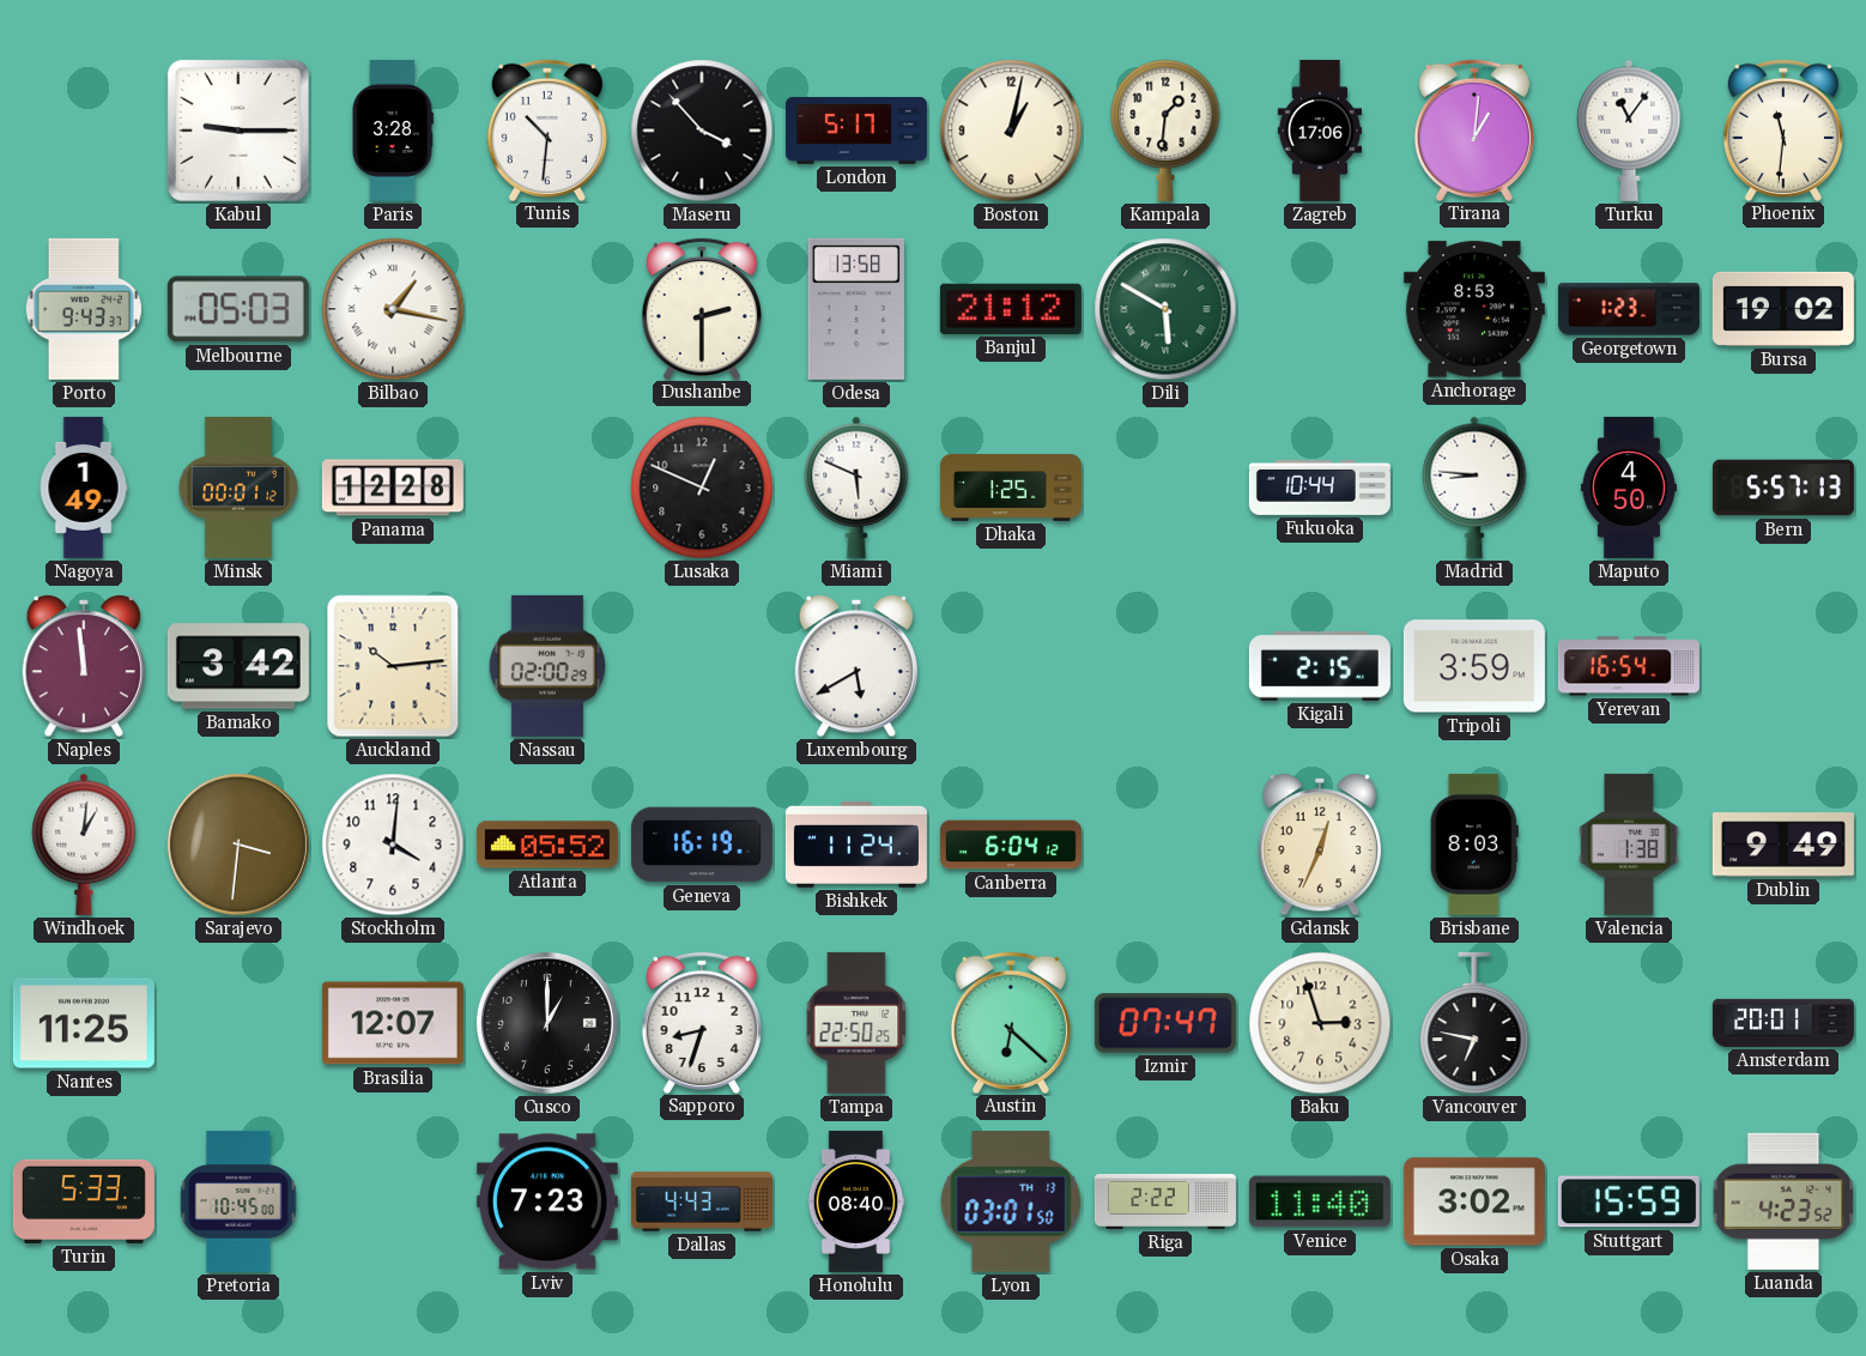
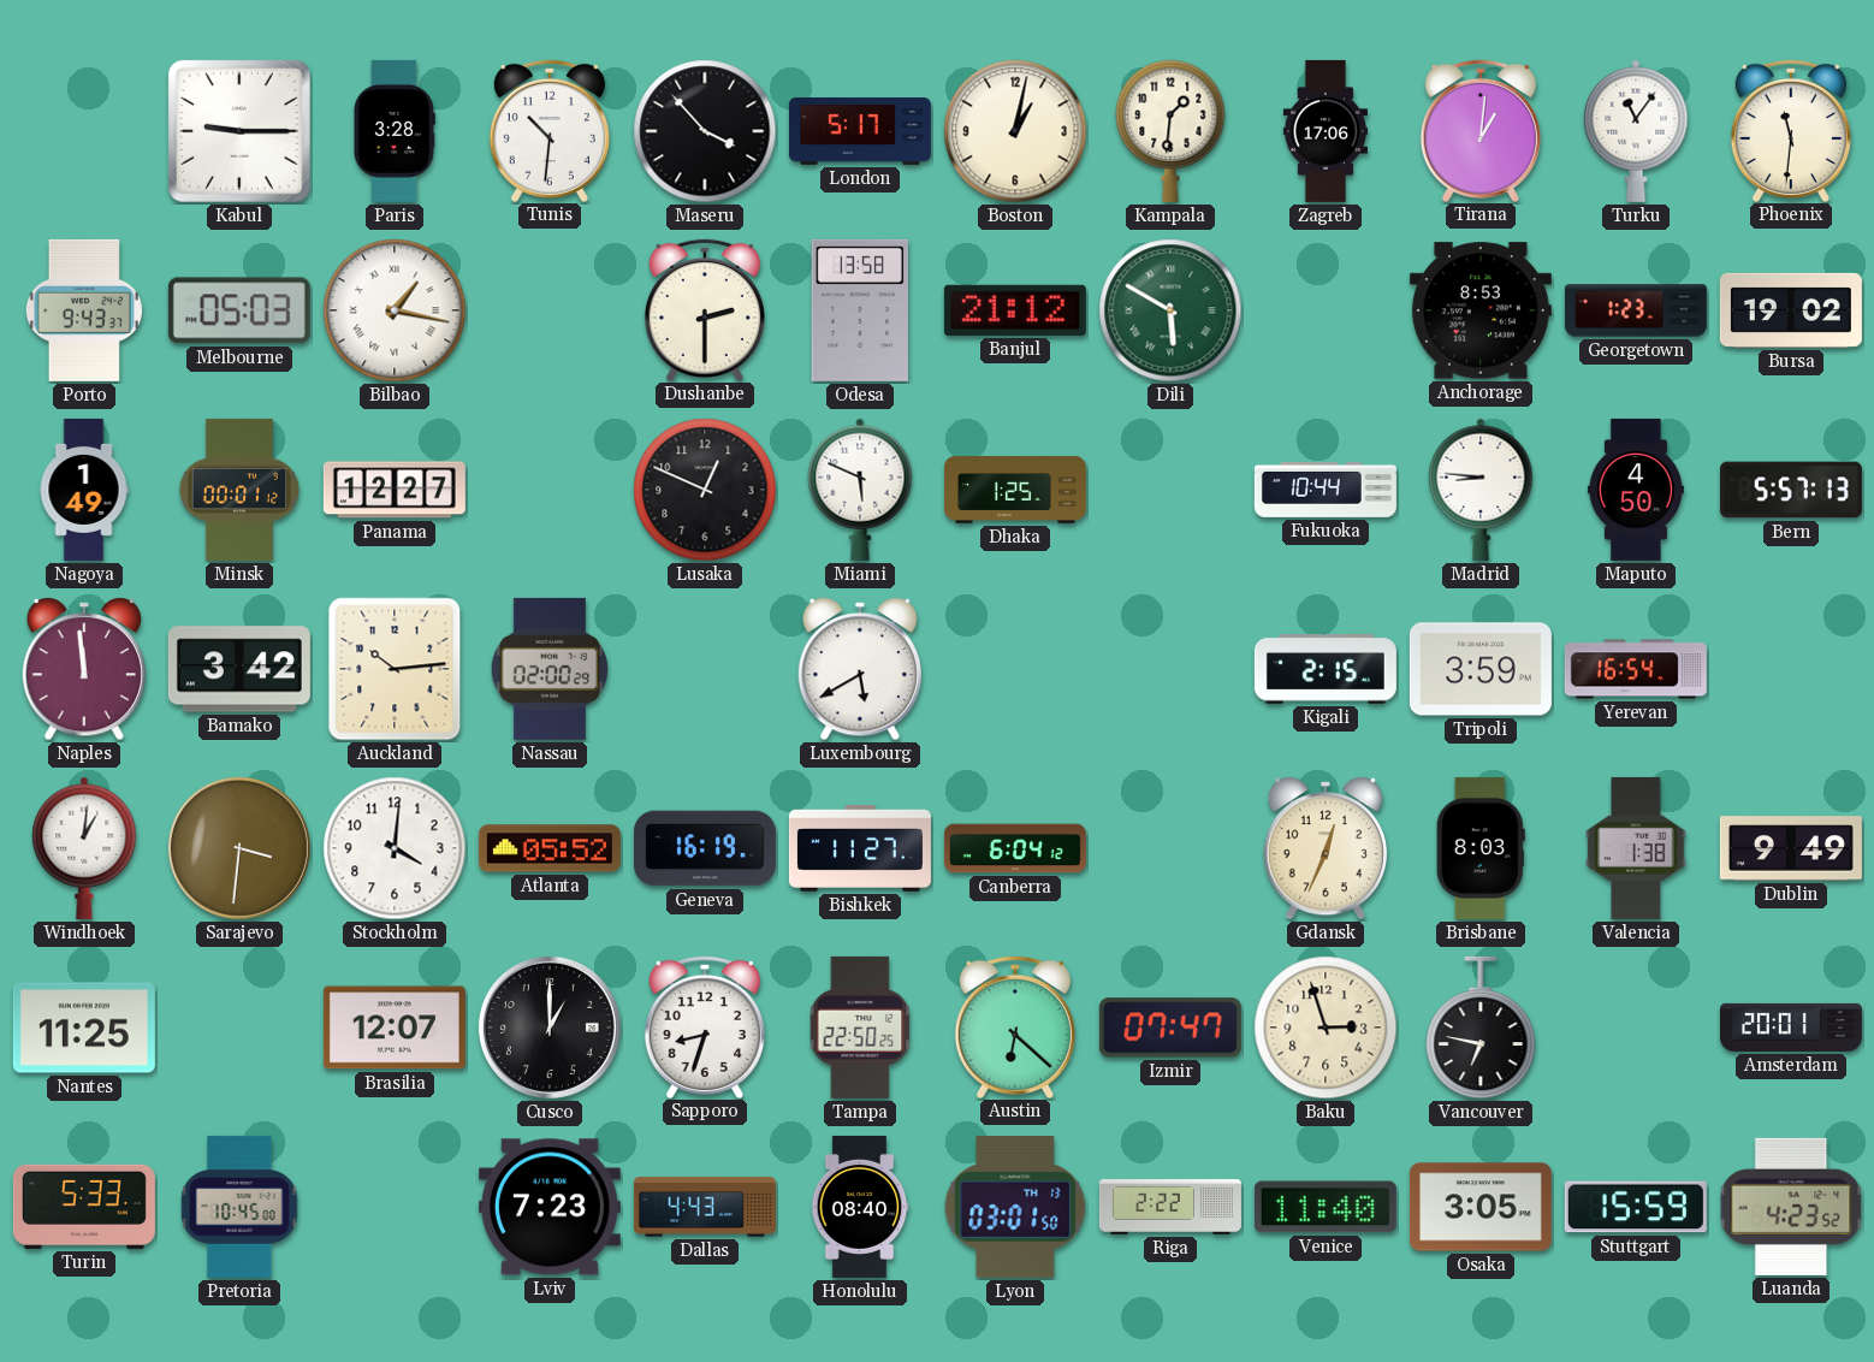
Panama: 12:28 -> 12:27 (395, 490)
Bishkek: 11:24 -> 11:27 (860, 848)
Osaka: 3:02 -> 3:05 (1481, 1207)
